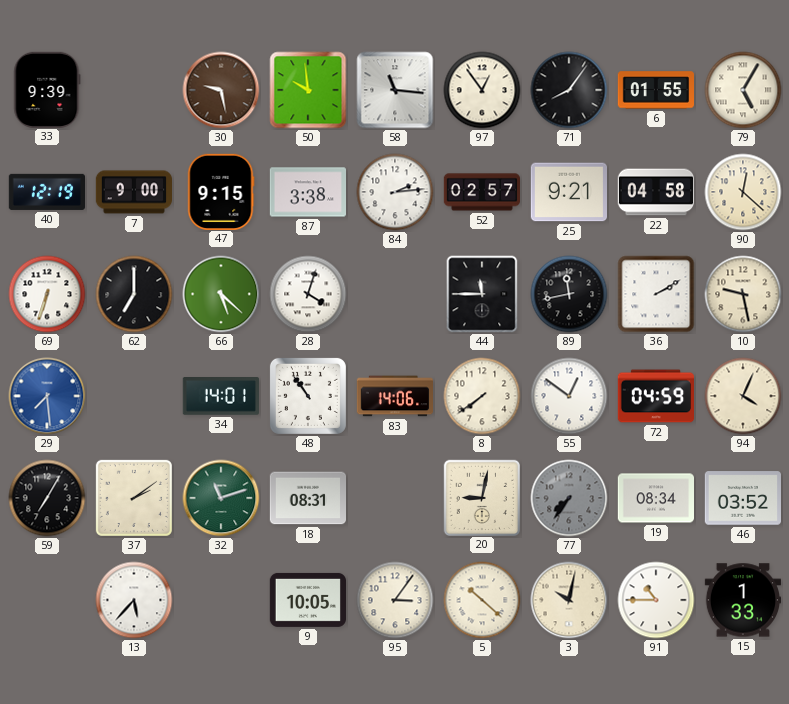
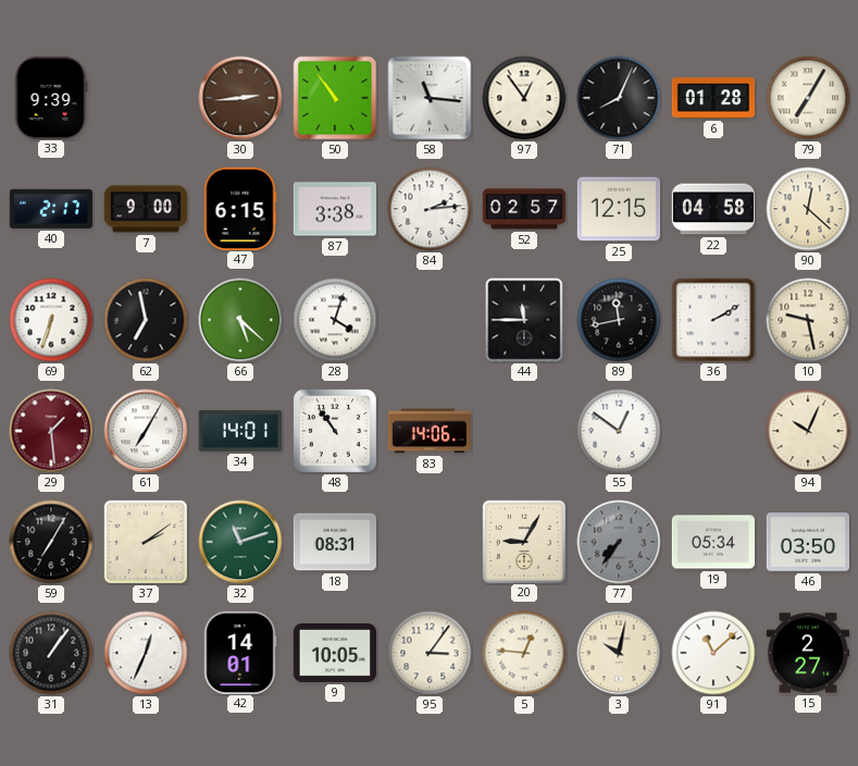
30: 9:28 -> 2:44 (240, 98)
50: 9:59 -> 10:54 (335, 98)
71: 8:06 -> 8:04 (619, 98)
6: 01:55 -> 01:28 (713, 98)
79: 5:05 -> 7:05 (808, 98)
40: 12:19 -> 2:17 (50, 209)
47: 9:15 -> 6:15 (240, 208)
25: 9:21 -> 12:15 (618, 209)
62: 7:00 -> 6:58 (146, 320)
29: 7:29 -> 1:29 (51, 431)
29 dial: blue -> burgundy (51, 431)
61: none -> 7:05 (146, 431)
8: 7:39 -> none (482, 396)
72: 04:59 -> none (655, 396)
94: 4:04 -> 10:04 (808, 431)
20: 9:02 -> 9:05 (523, 541)
19: 08:34 -> 05:34 (712, 542)
46: 03:52 -> 03:50 (807, 542)
31: none -> 1:06 (51, 653)
13: 5:37 -> 12:34 (146, 653)
42: none -> 14:01 (240, 652)
5: 10:22 -> 12:46 (524, 653)
91: 10:45 -> 11:08 (713, 653)
15: 1:33 -> 2:27 (807, 653)
